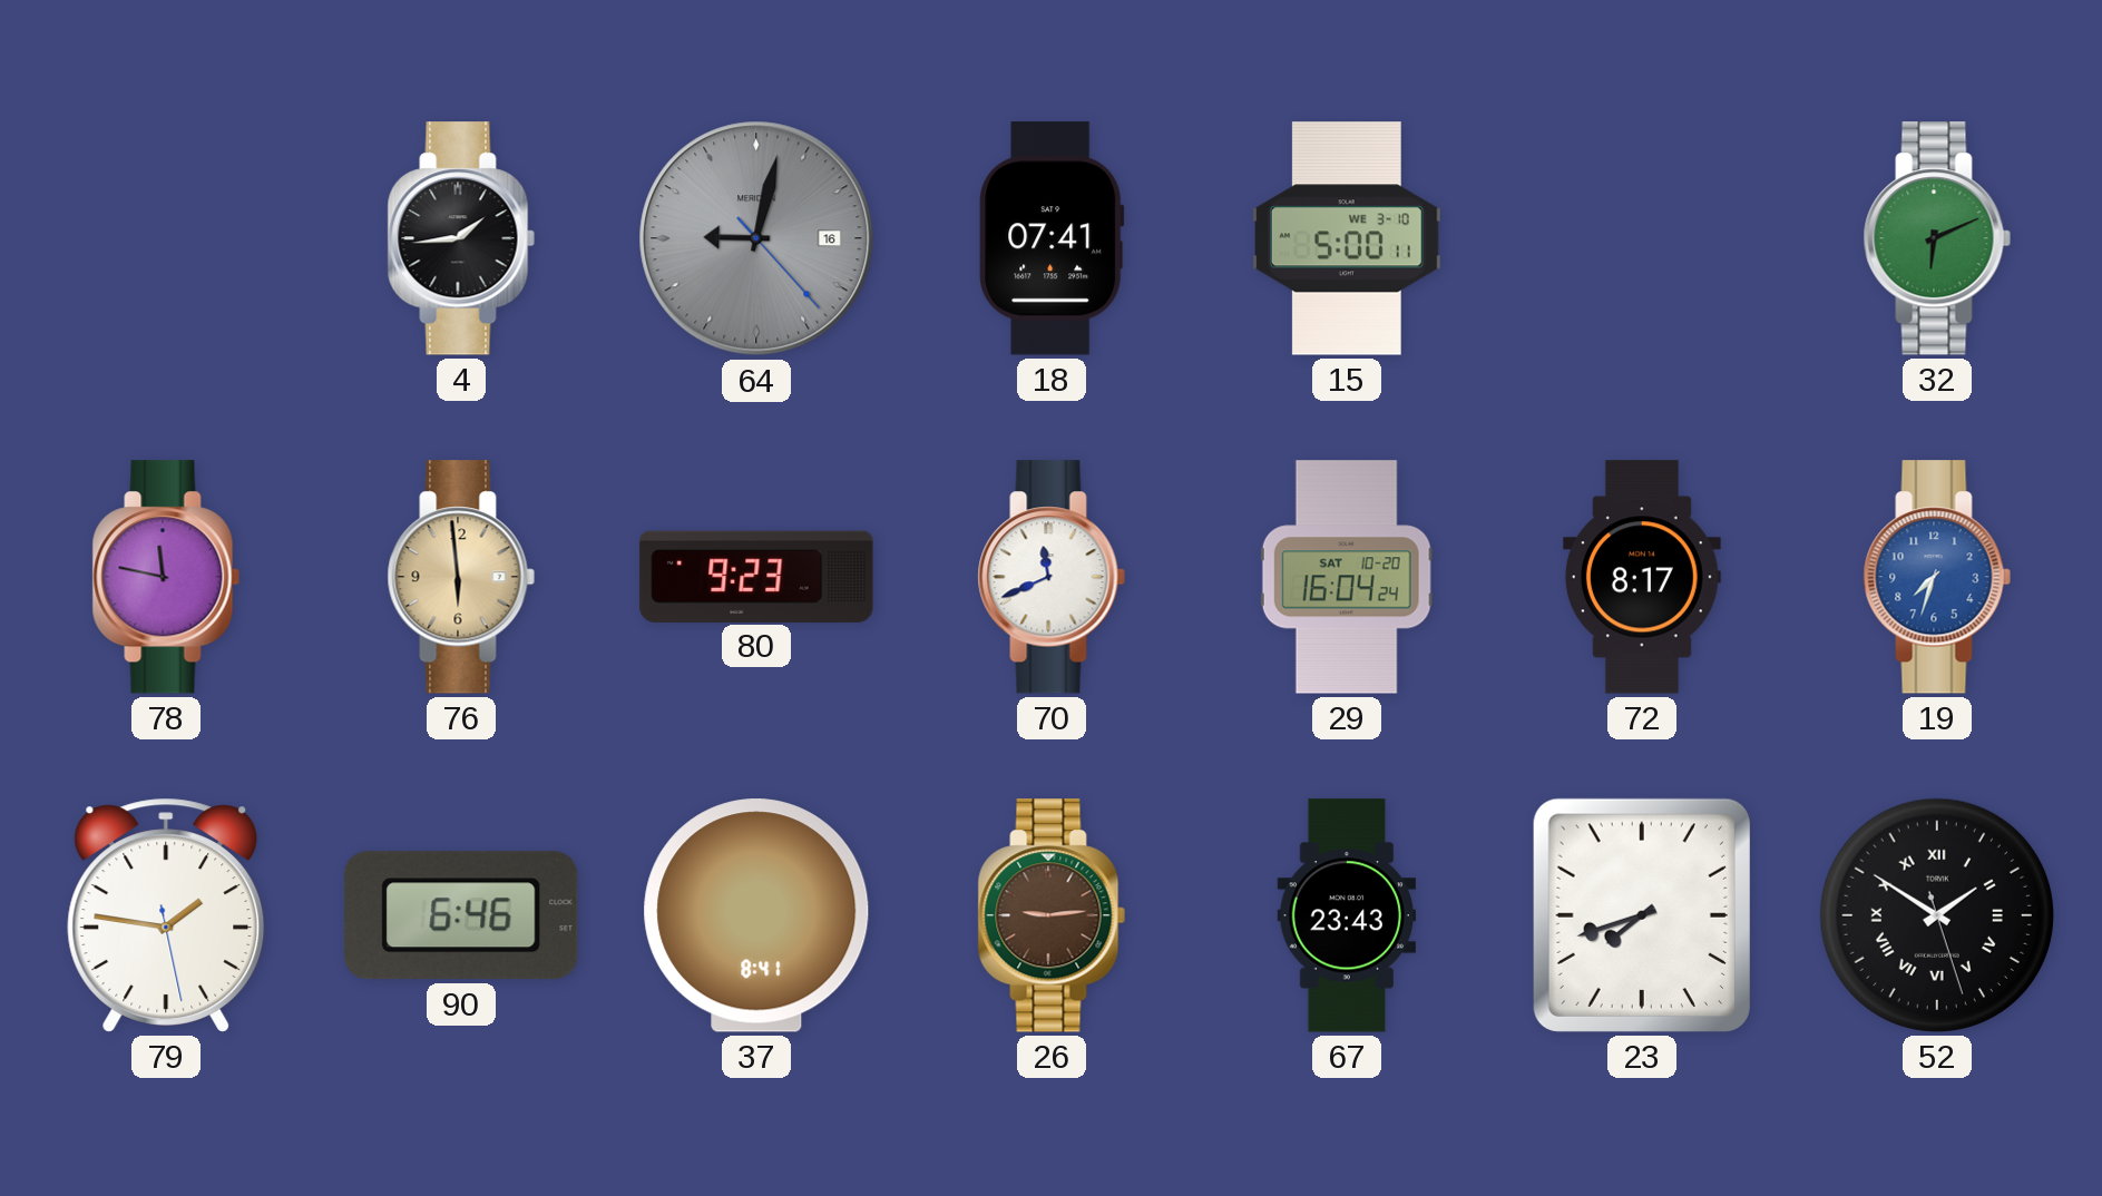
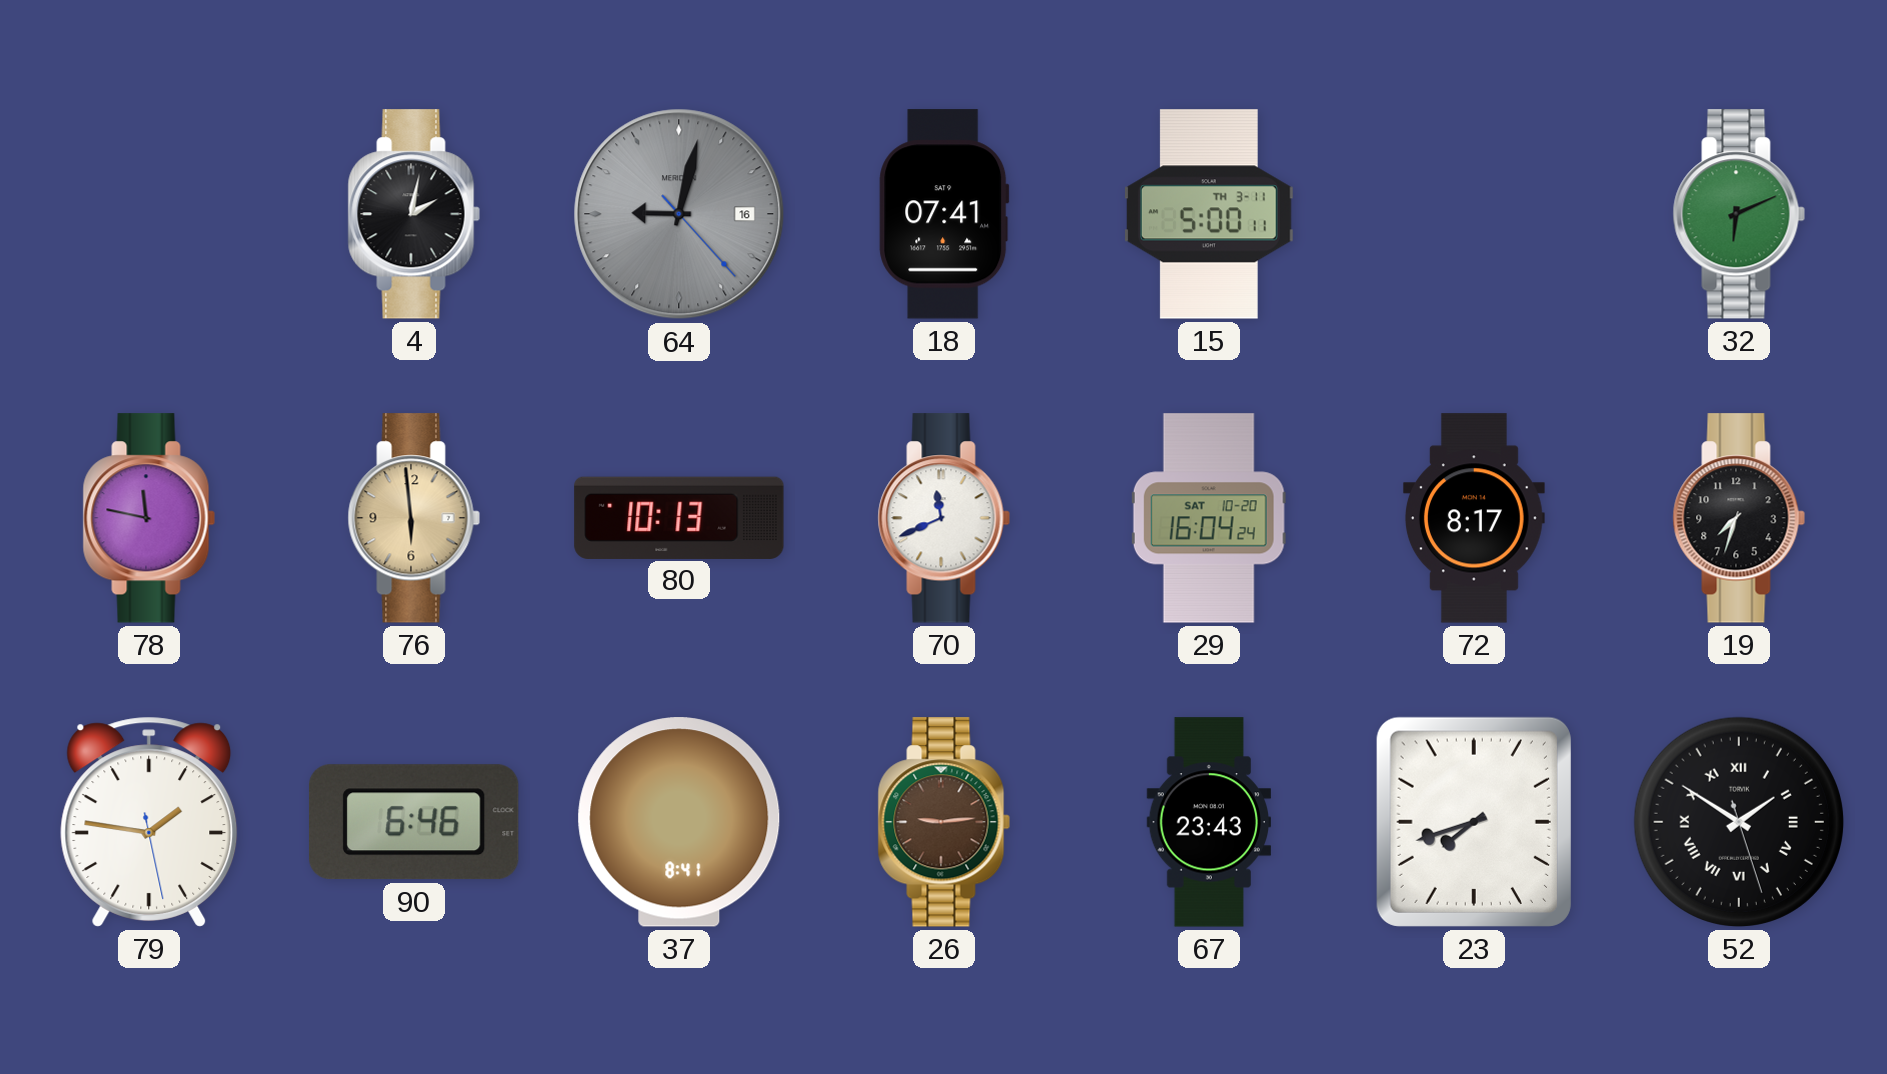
4: 1:44 -> 2:02 (414, 214)
15 date: WE 3-10 -> TH 3-11 (1209, 214)
80: 9:23 -> 10:13 (679, 517)
19 dial: blue -> black (1739, 518)
